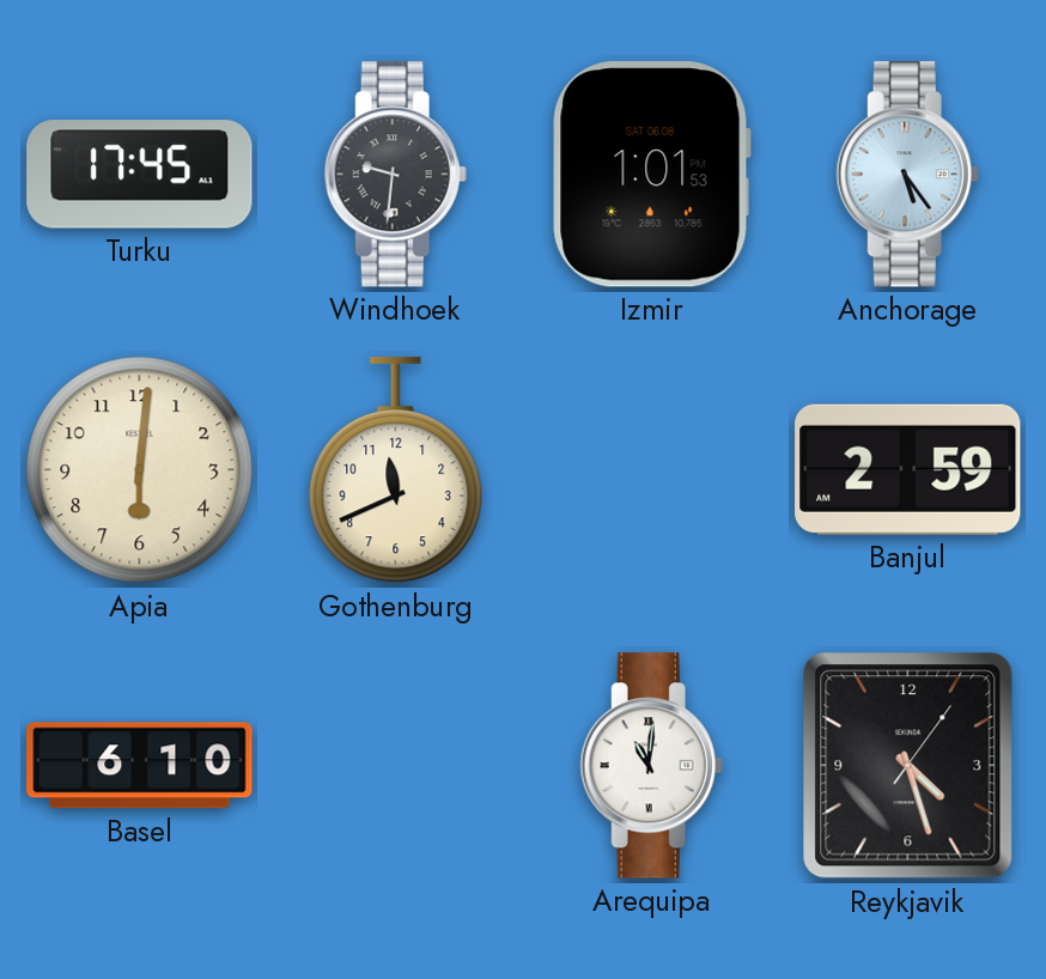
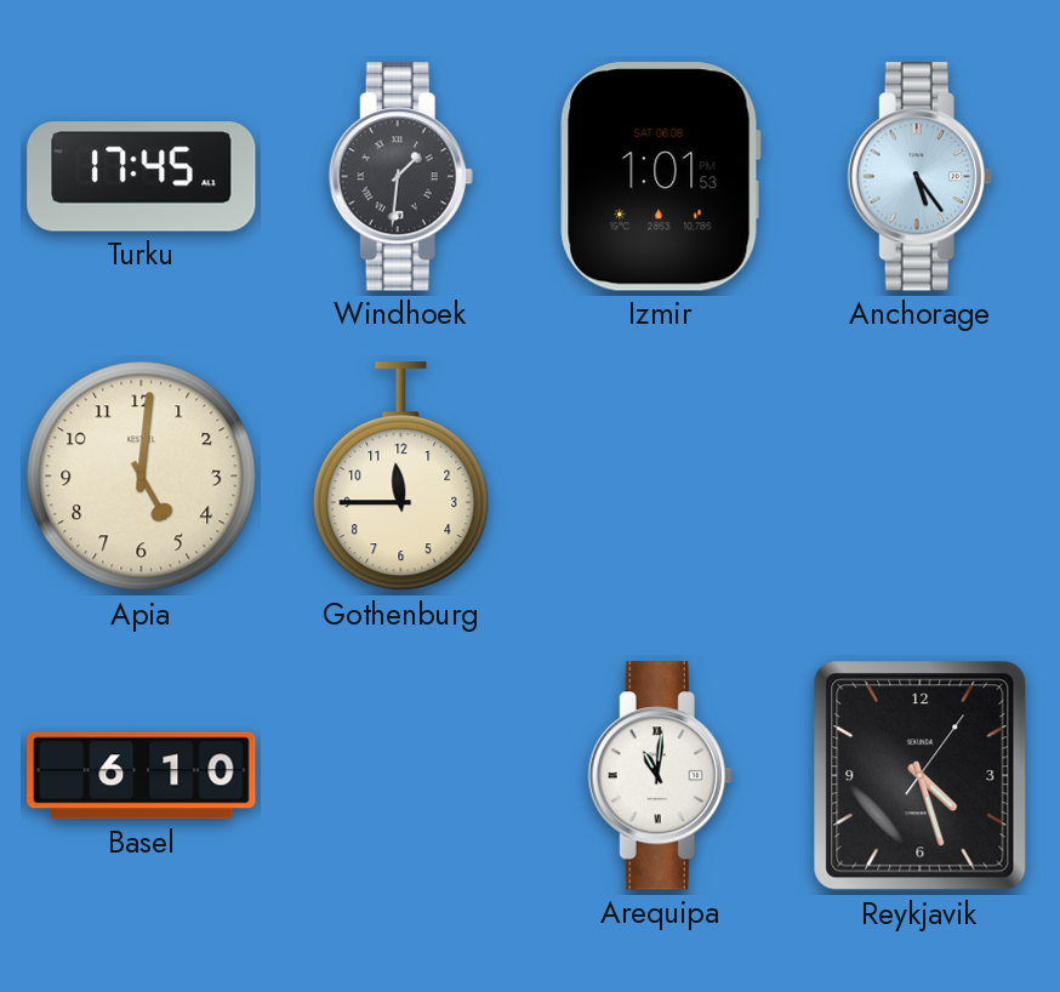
Windhoek: 9:31 -> 1:31 (400, 177)
Apia: 6:01 -> 5:01 (142, 477)
Gothenburg: 11:41 -> 11:45 (401, 477)
Banjul: 2:59 -> none (908, 469)
